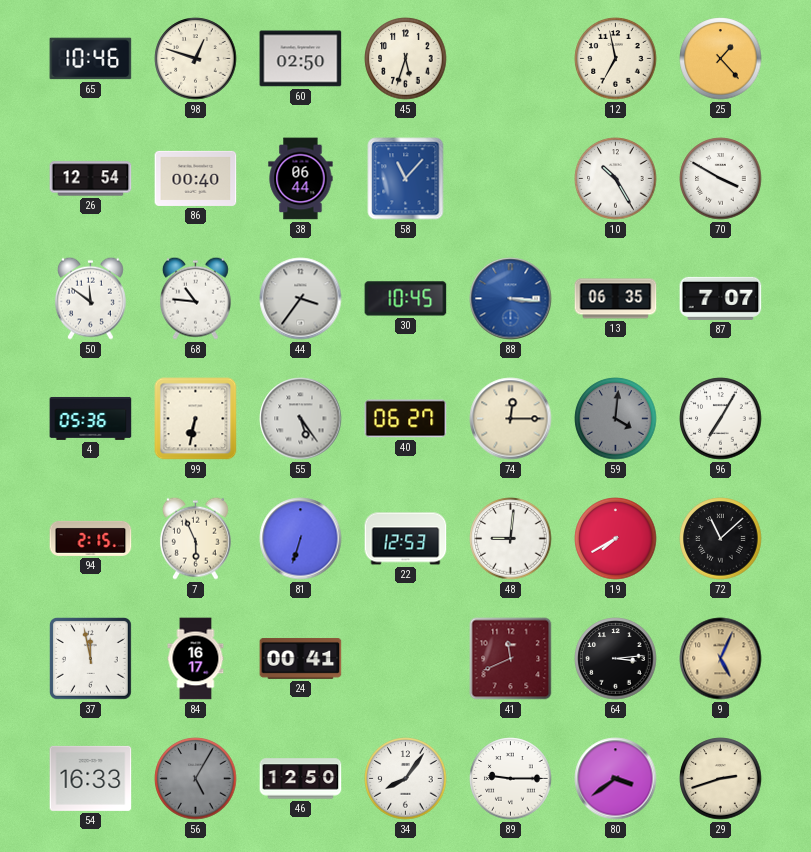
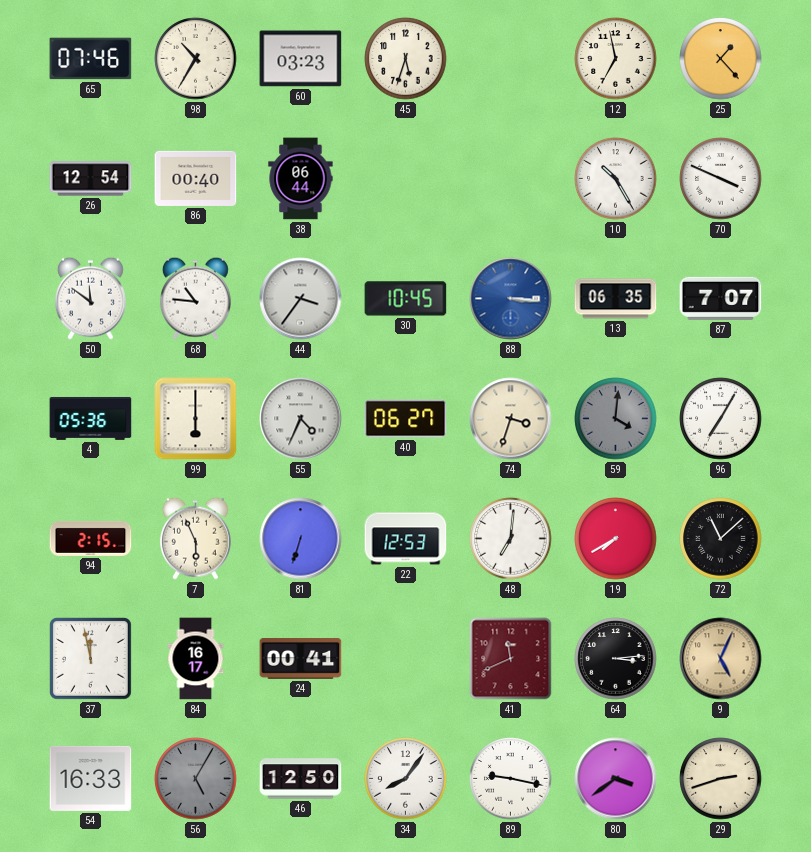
65: 10:46 -> 07:46 (91, 59)
98: 12:48 -> 10:35 (196, 59)
60: 02:50 -> 03:23 (301, 59)
58: 11:07 -> none (406, 179)
70: 3:50 -> 3:49 (721, 179)
99: 6:32 -> 6:00 (196, 419)
55: 5:24 -> 4:34 (301, 419)
74: 12:15 -> 3:33 (511, 419)
48: 9:01 -> 7:01 (511, 539)
89: 9:15 -> 9:17 (511, 779)
